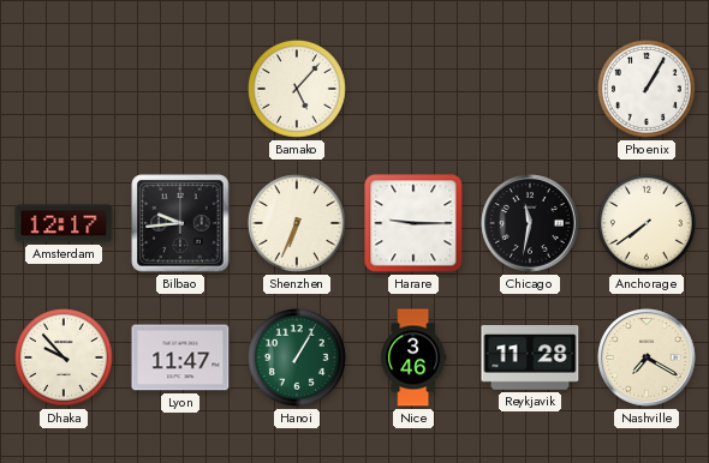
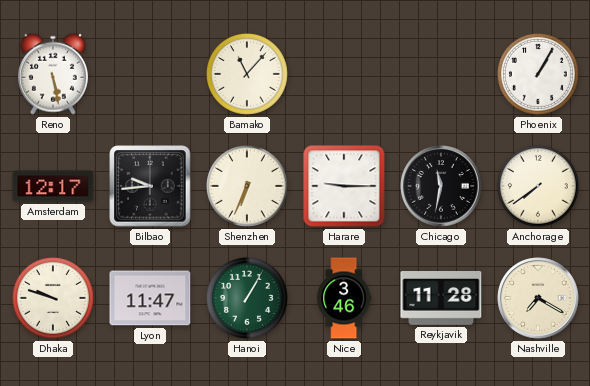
Reno: none -> 5:28 (53, 74)
Bamako: 5:07 -> 11:07 (247, 74)
Dhaka: 9:53 -> 9:48 (53, 298)
